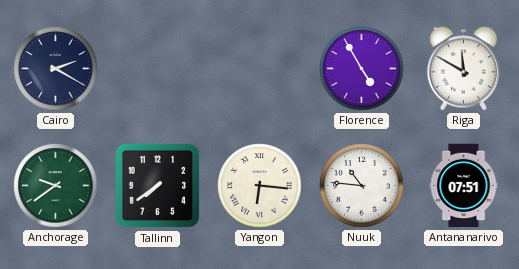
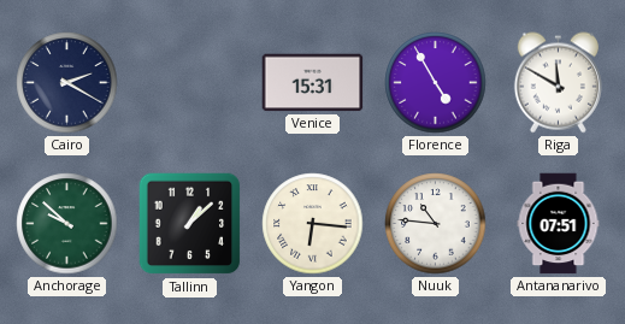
Venice: none -> 15:31 (313, 83)
Anchorage: 9:39 -> 9:52 (67, 224)
Tallinn: 7:39 -> 1:08 (190, 224)
